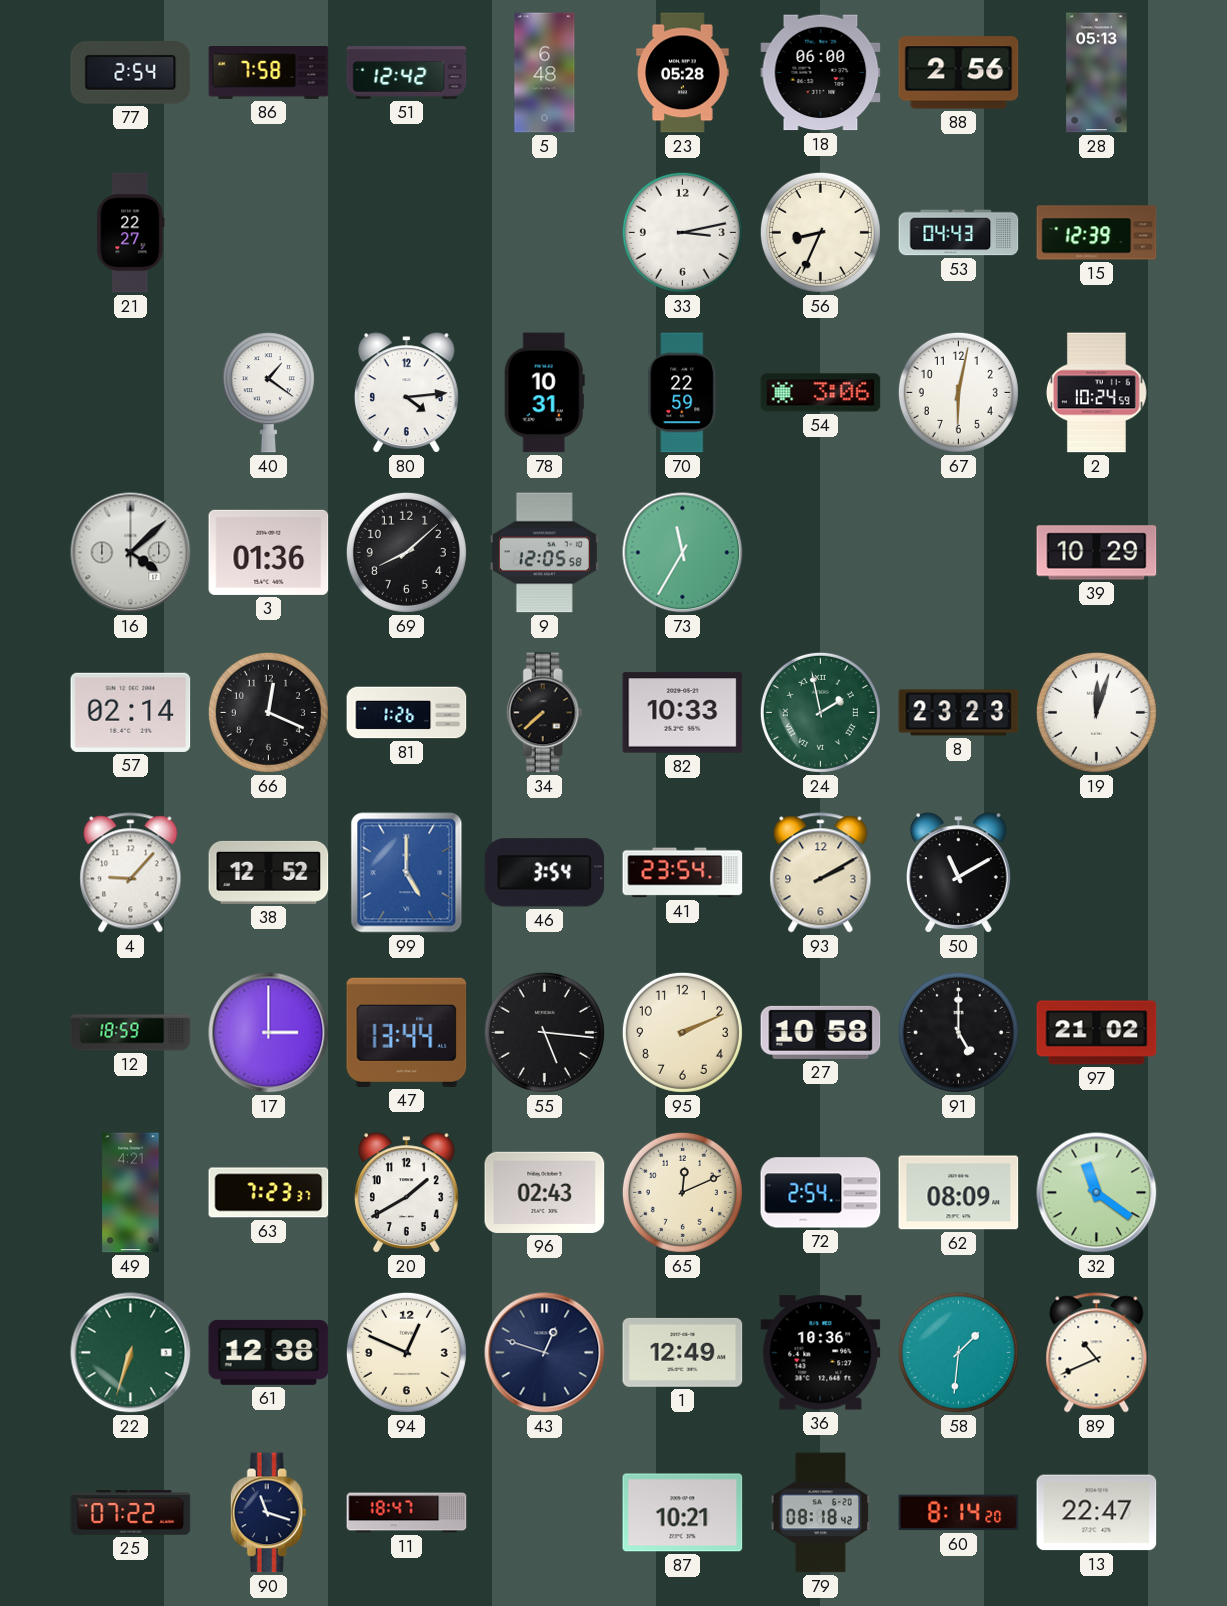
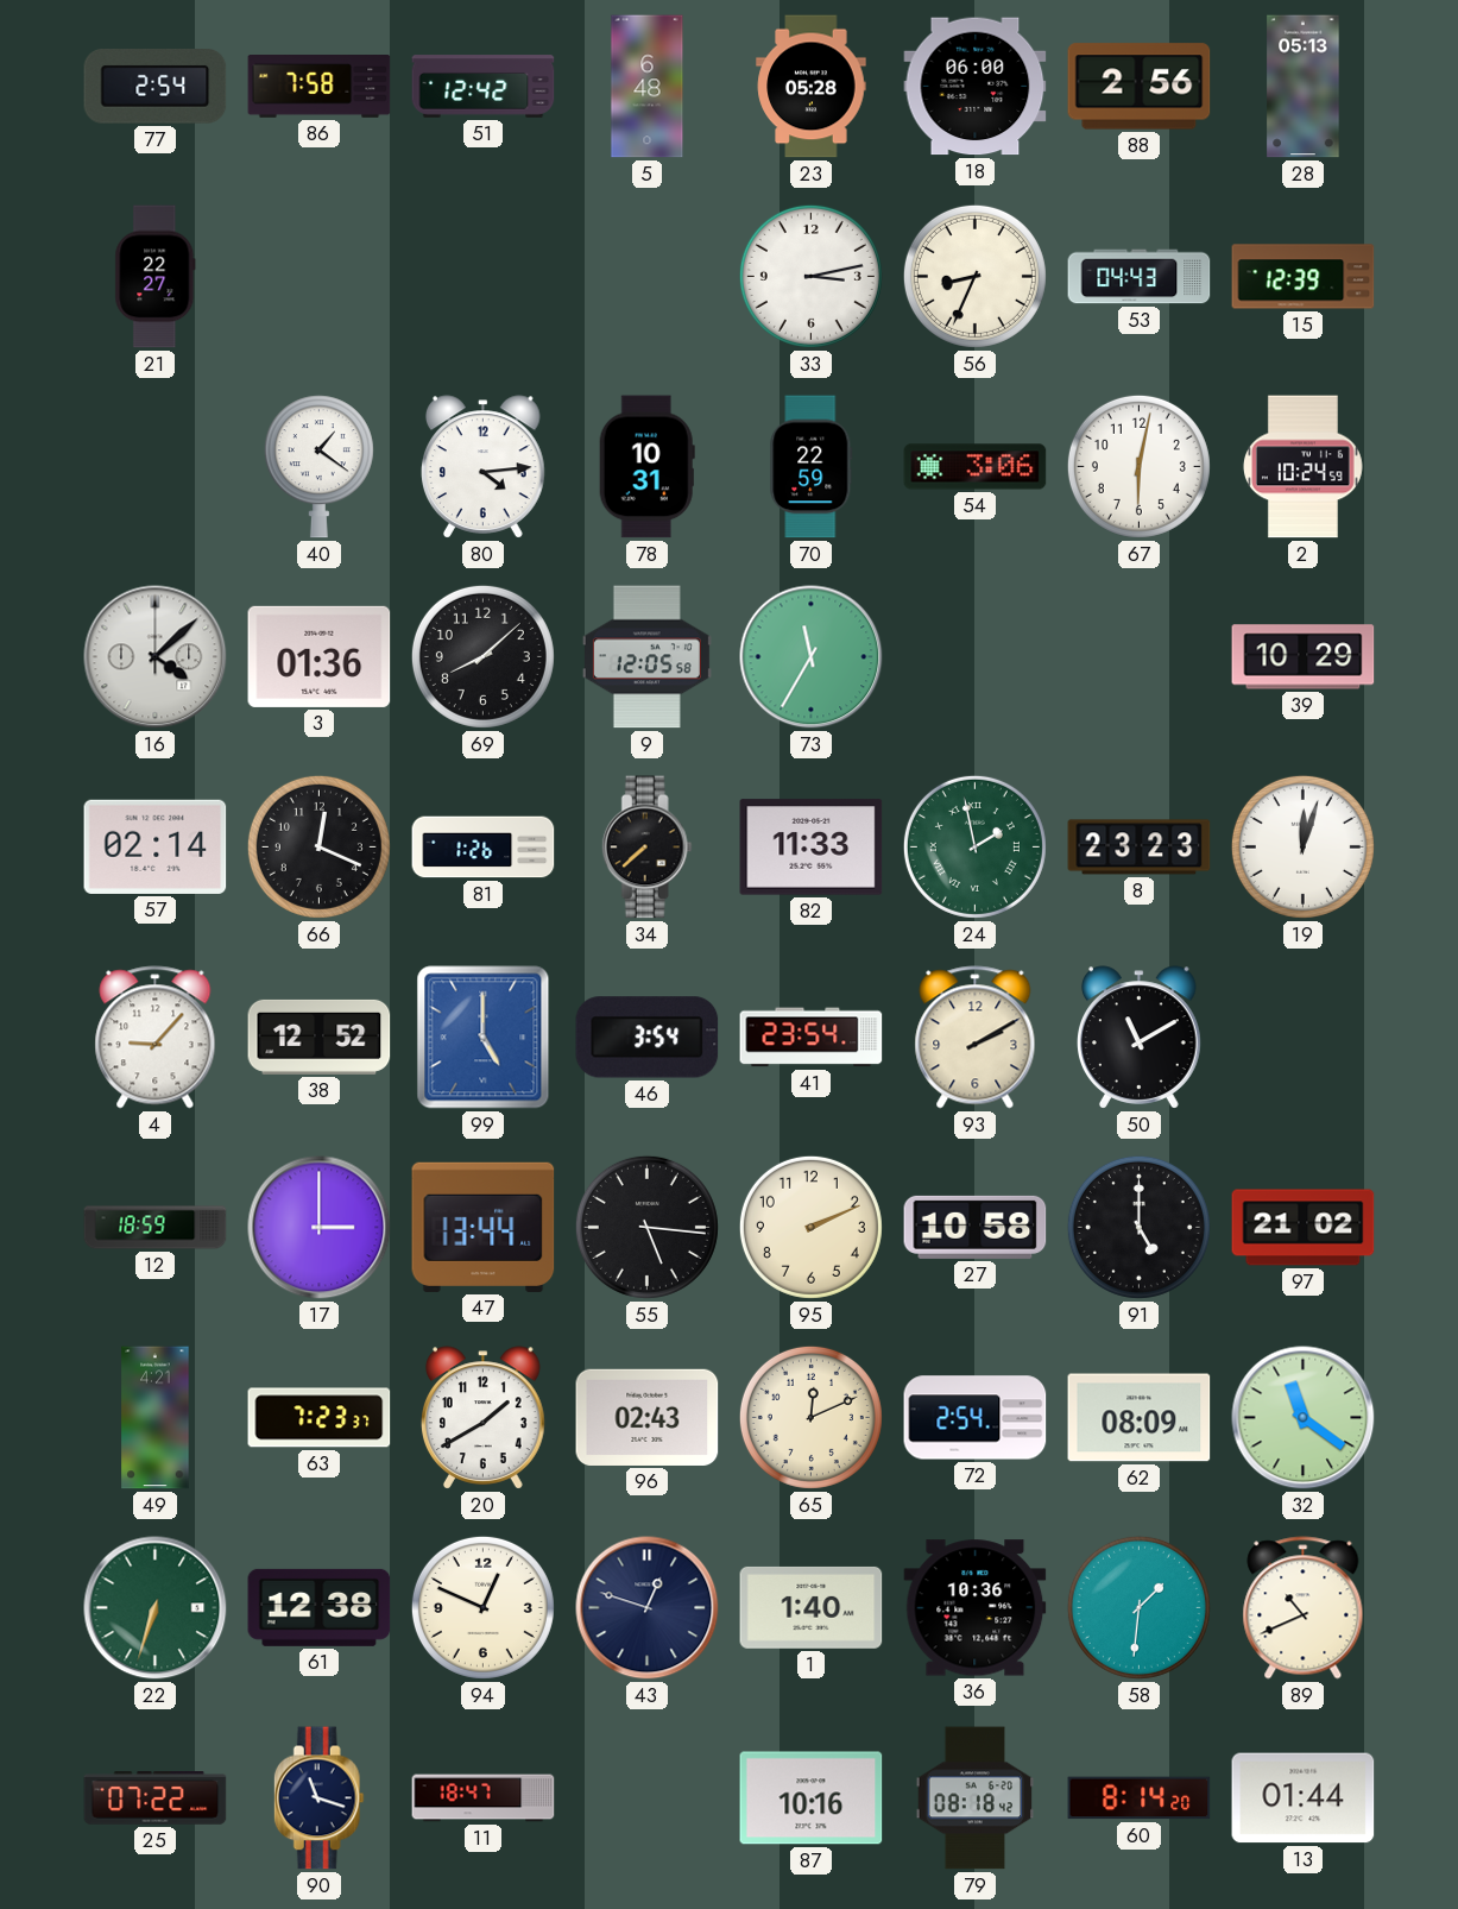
82: 10:33 -> 11:33 (812, 848)
1: 12:49 -> 1:40 (812, 1607)
87: 10:21 -> 10:16 (812, 1798)
13: 22:47 -> 01:44 (1304, 1798)
